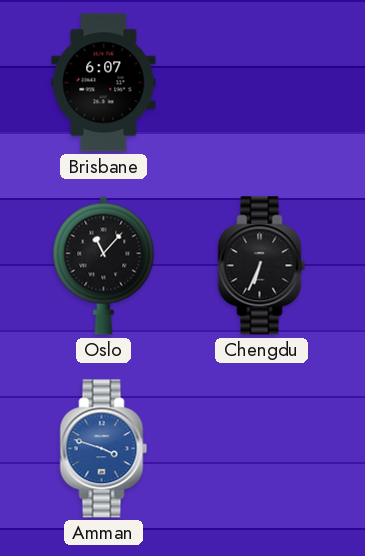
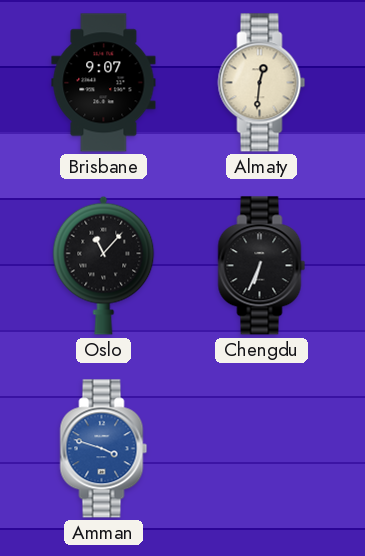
Brisbane: 6:07 -> 9:07 (104, 83)
Almaty: none -> 12:31 (262, 83)
